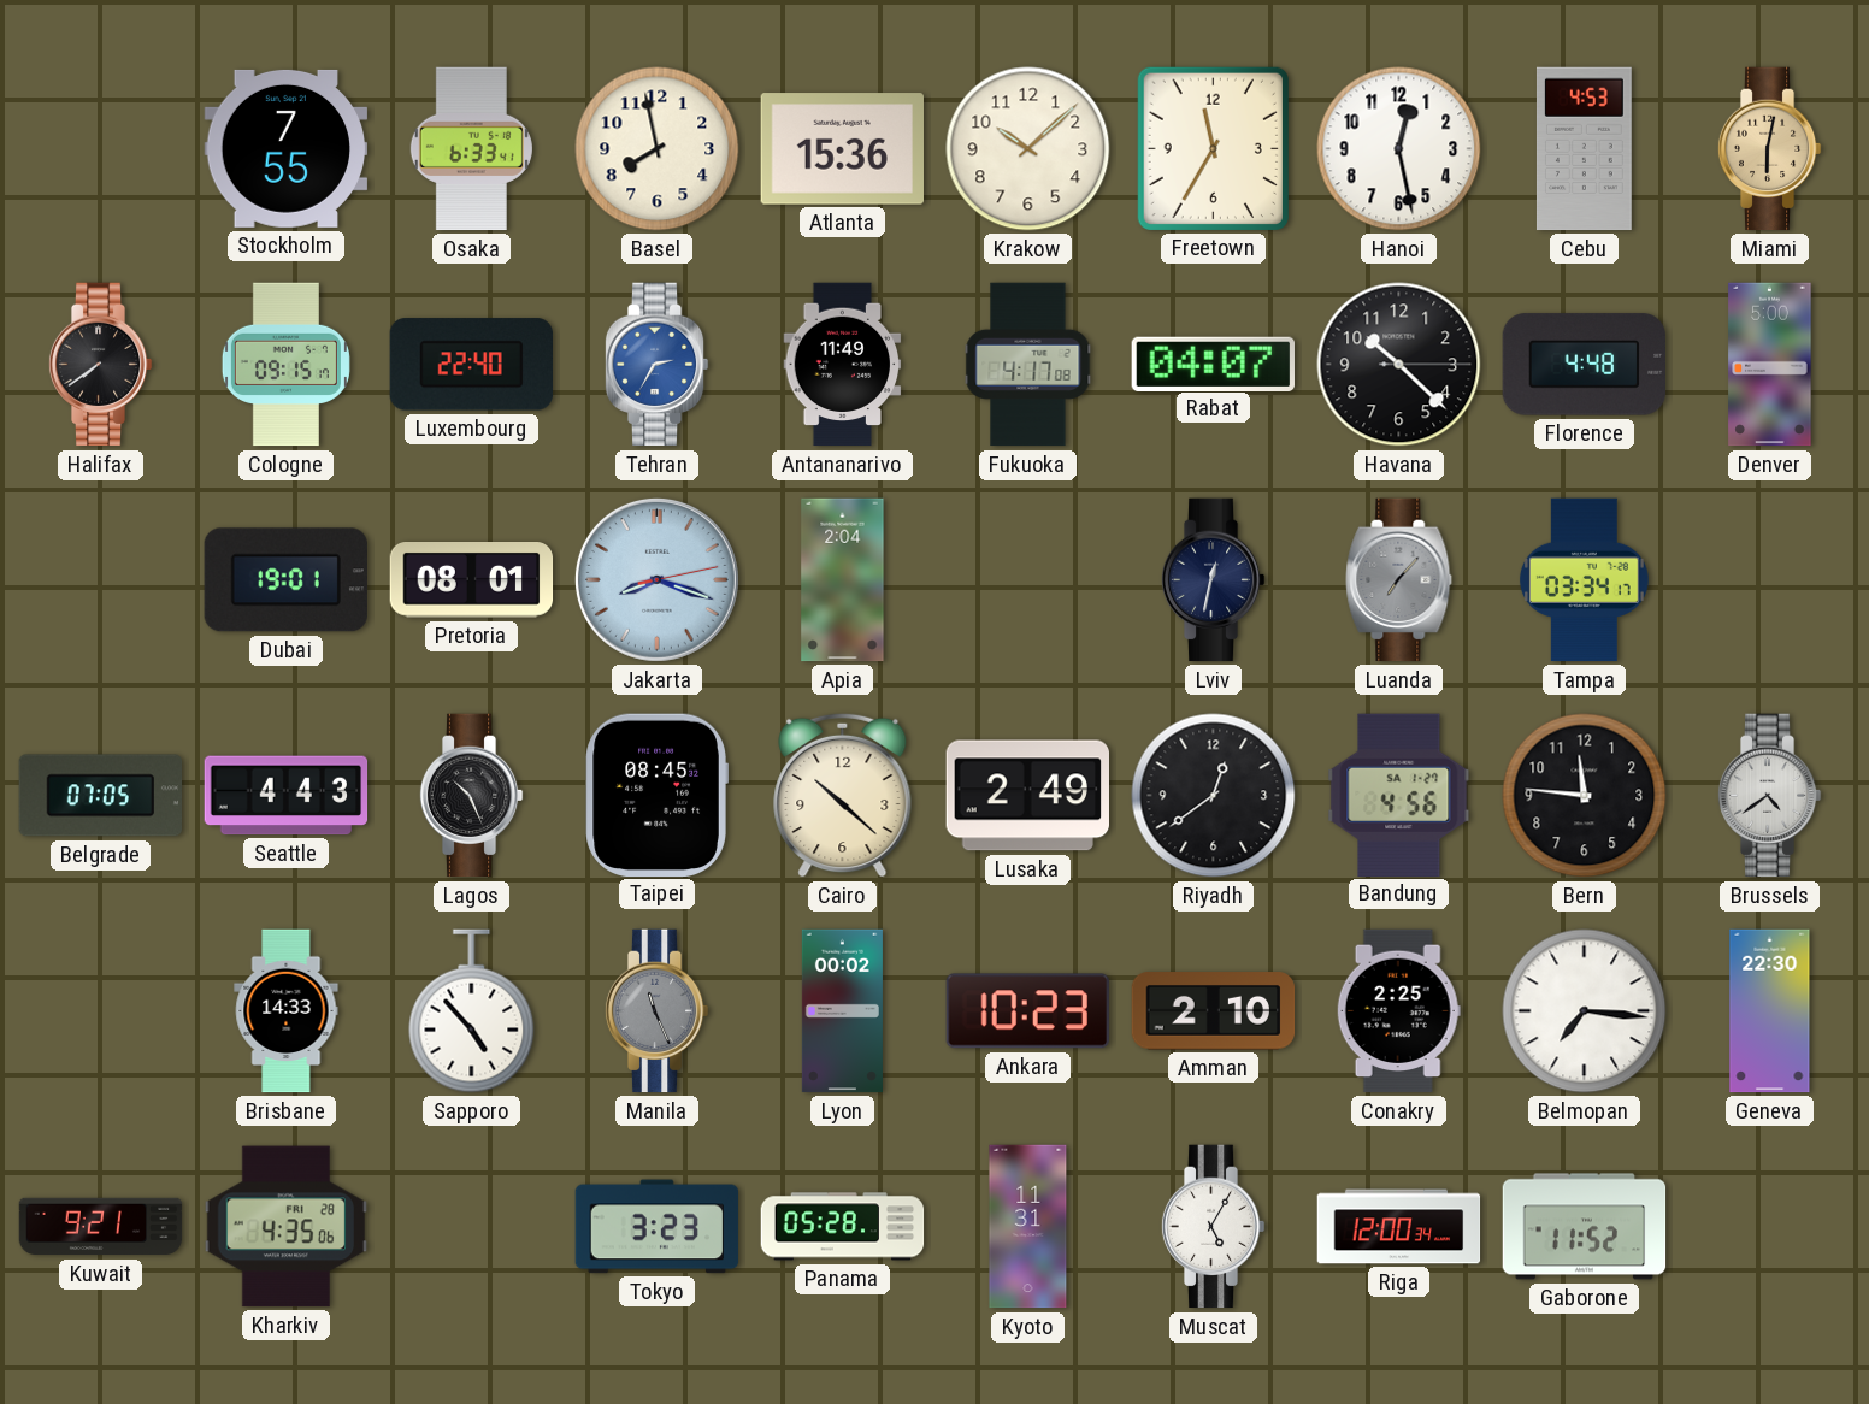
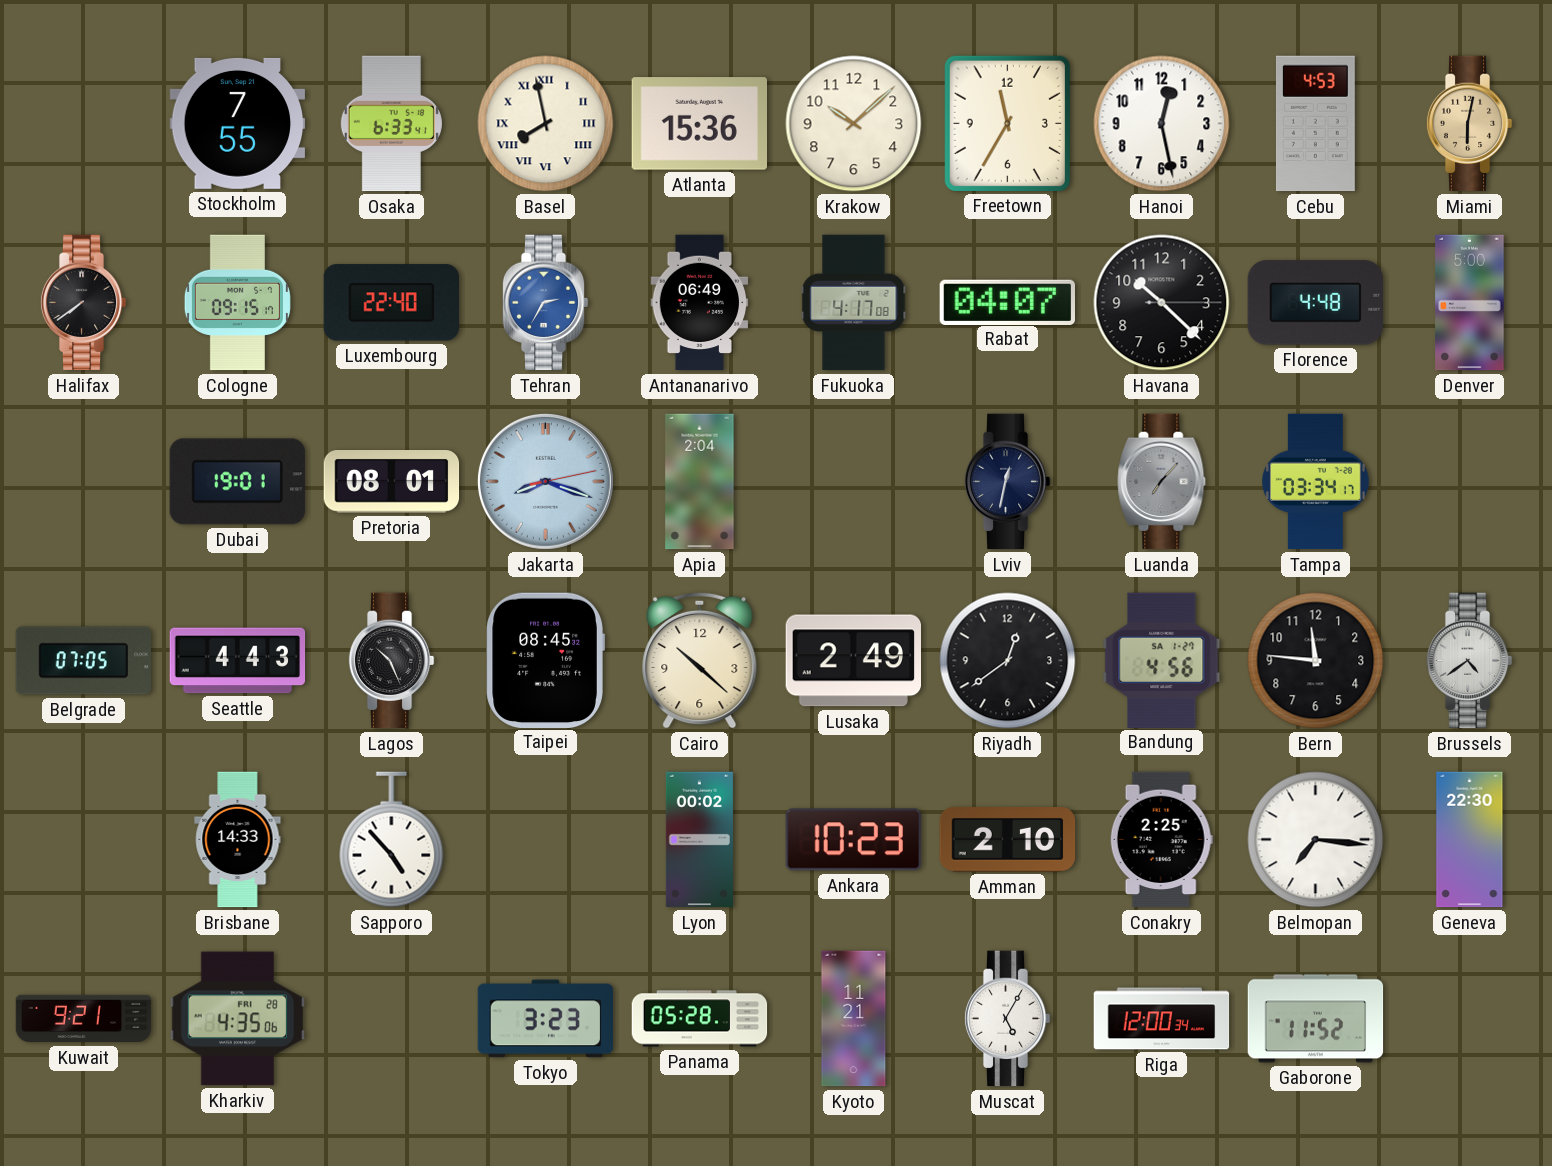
Basel numerals: Arabic -> Roman (546, 124)
Antananarivo: 11:49 -> 06:49 (700, 303)
Manila: 11:26 -> none (656, 1011)
Kyoto: 11:31 -> 11:21 (854, 1019)
